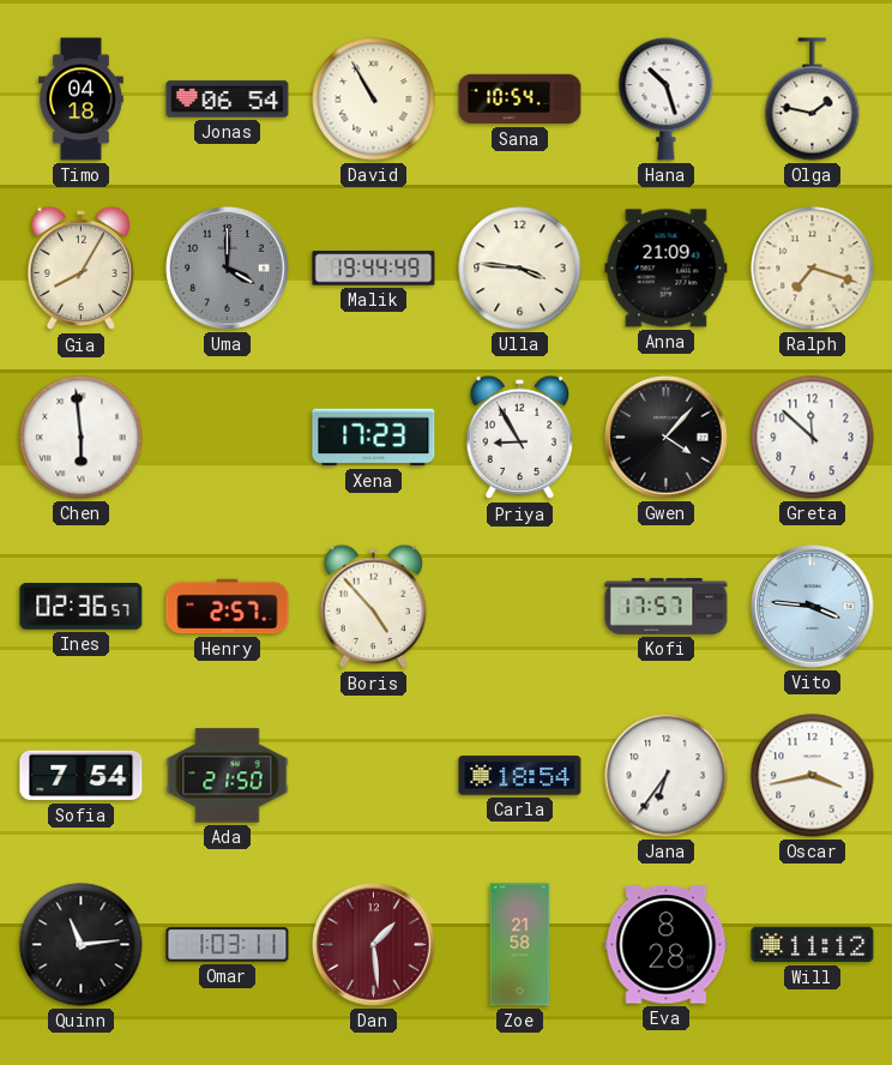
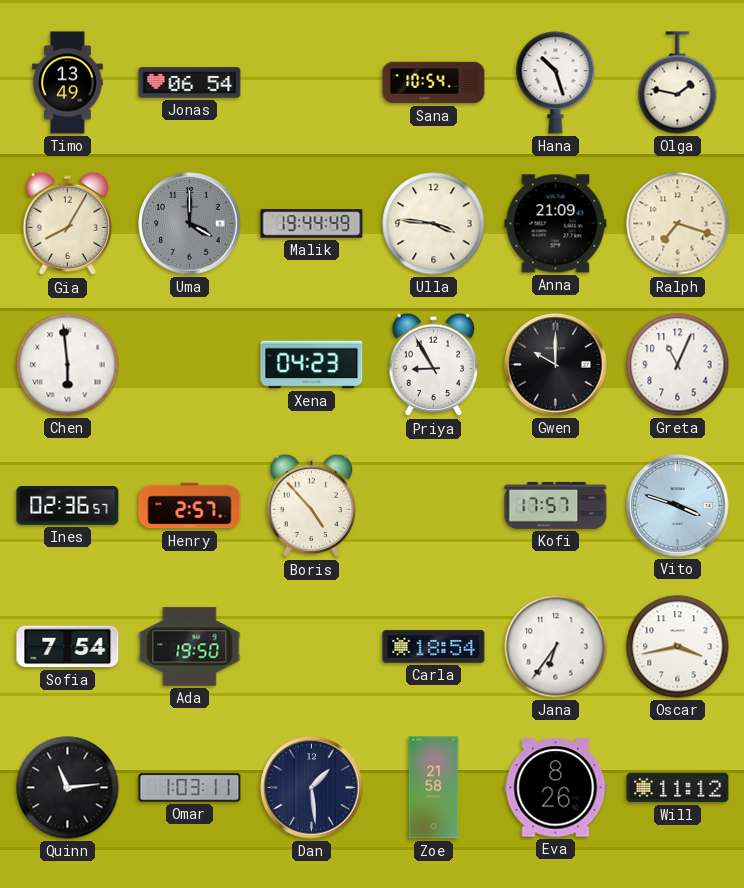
Timo: 04:18 -> 13:49 (68, 83)
David: 10:55 -> none (374, 100)
Xena: 17:23 -> 04:23 (312, 365)
Gwen: 4:07 -> 10:00 (556, 365)
Greta: 11:52 -> 11:04 (678, 365)
Vito: 3:46 -> 3:48 (678, 506)
Ada: 21:50 -> 19:50 (190, 647)
Dan dial: burgundy -> navy (312, 788)
Eva: 8:28 -> 8:26 (556, 788)
